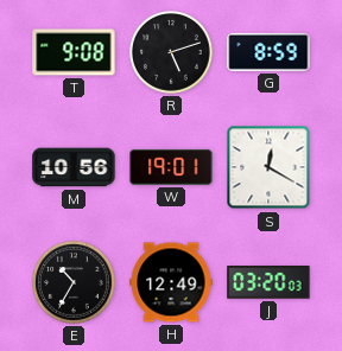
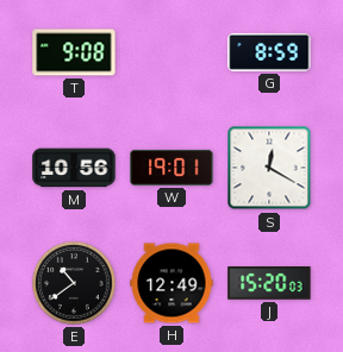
R: 5:12 -> none (171, 52)
E: 10:35 -> 10:39 (74, 283)
J: 03:20 -> 15:20 (269, 283)
